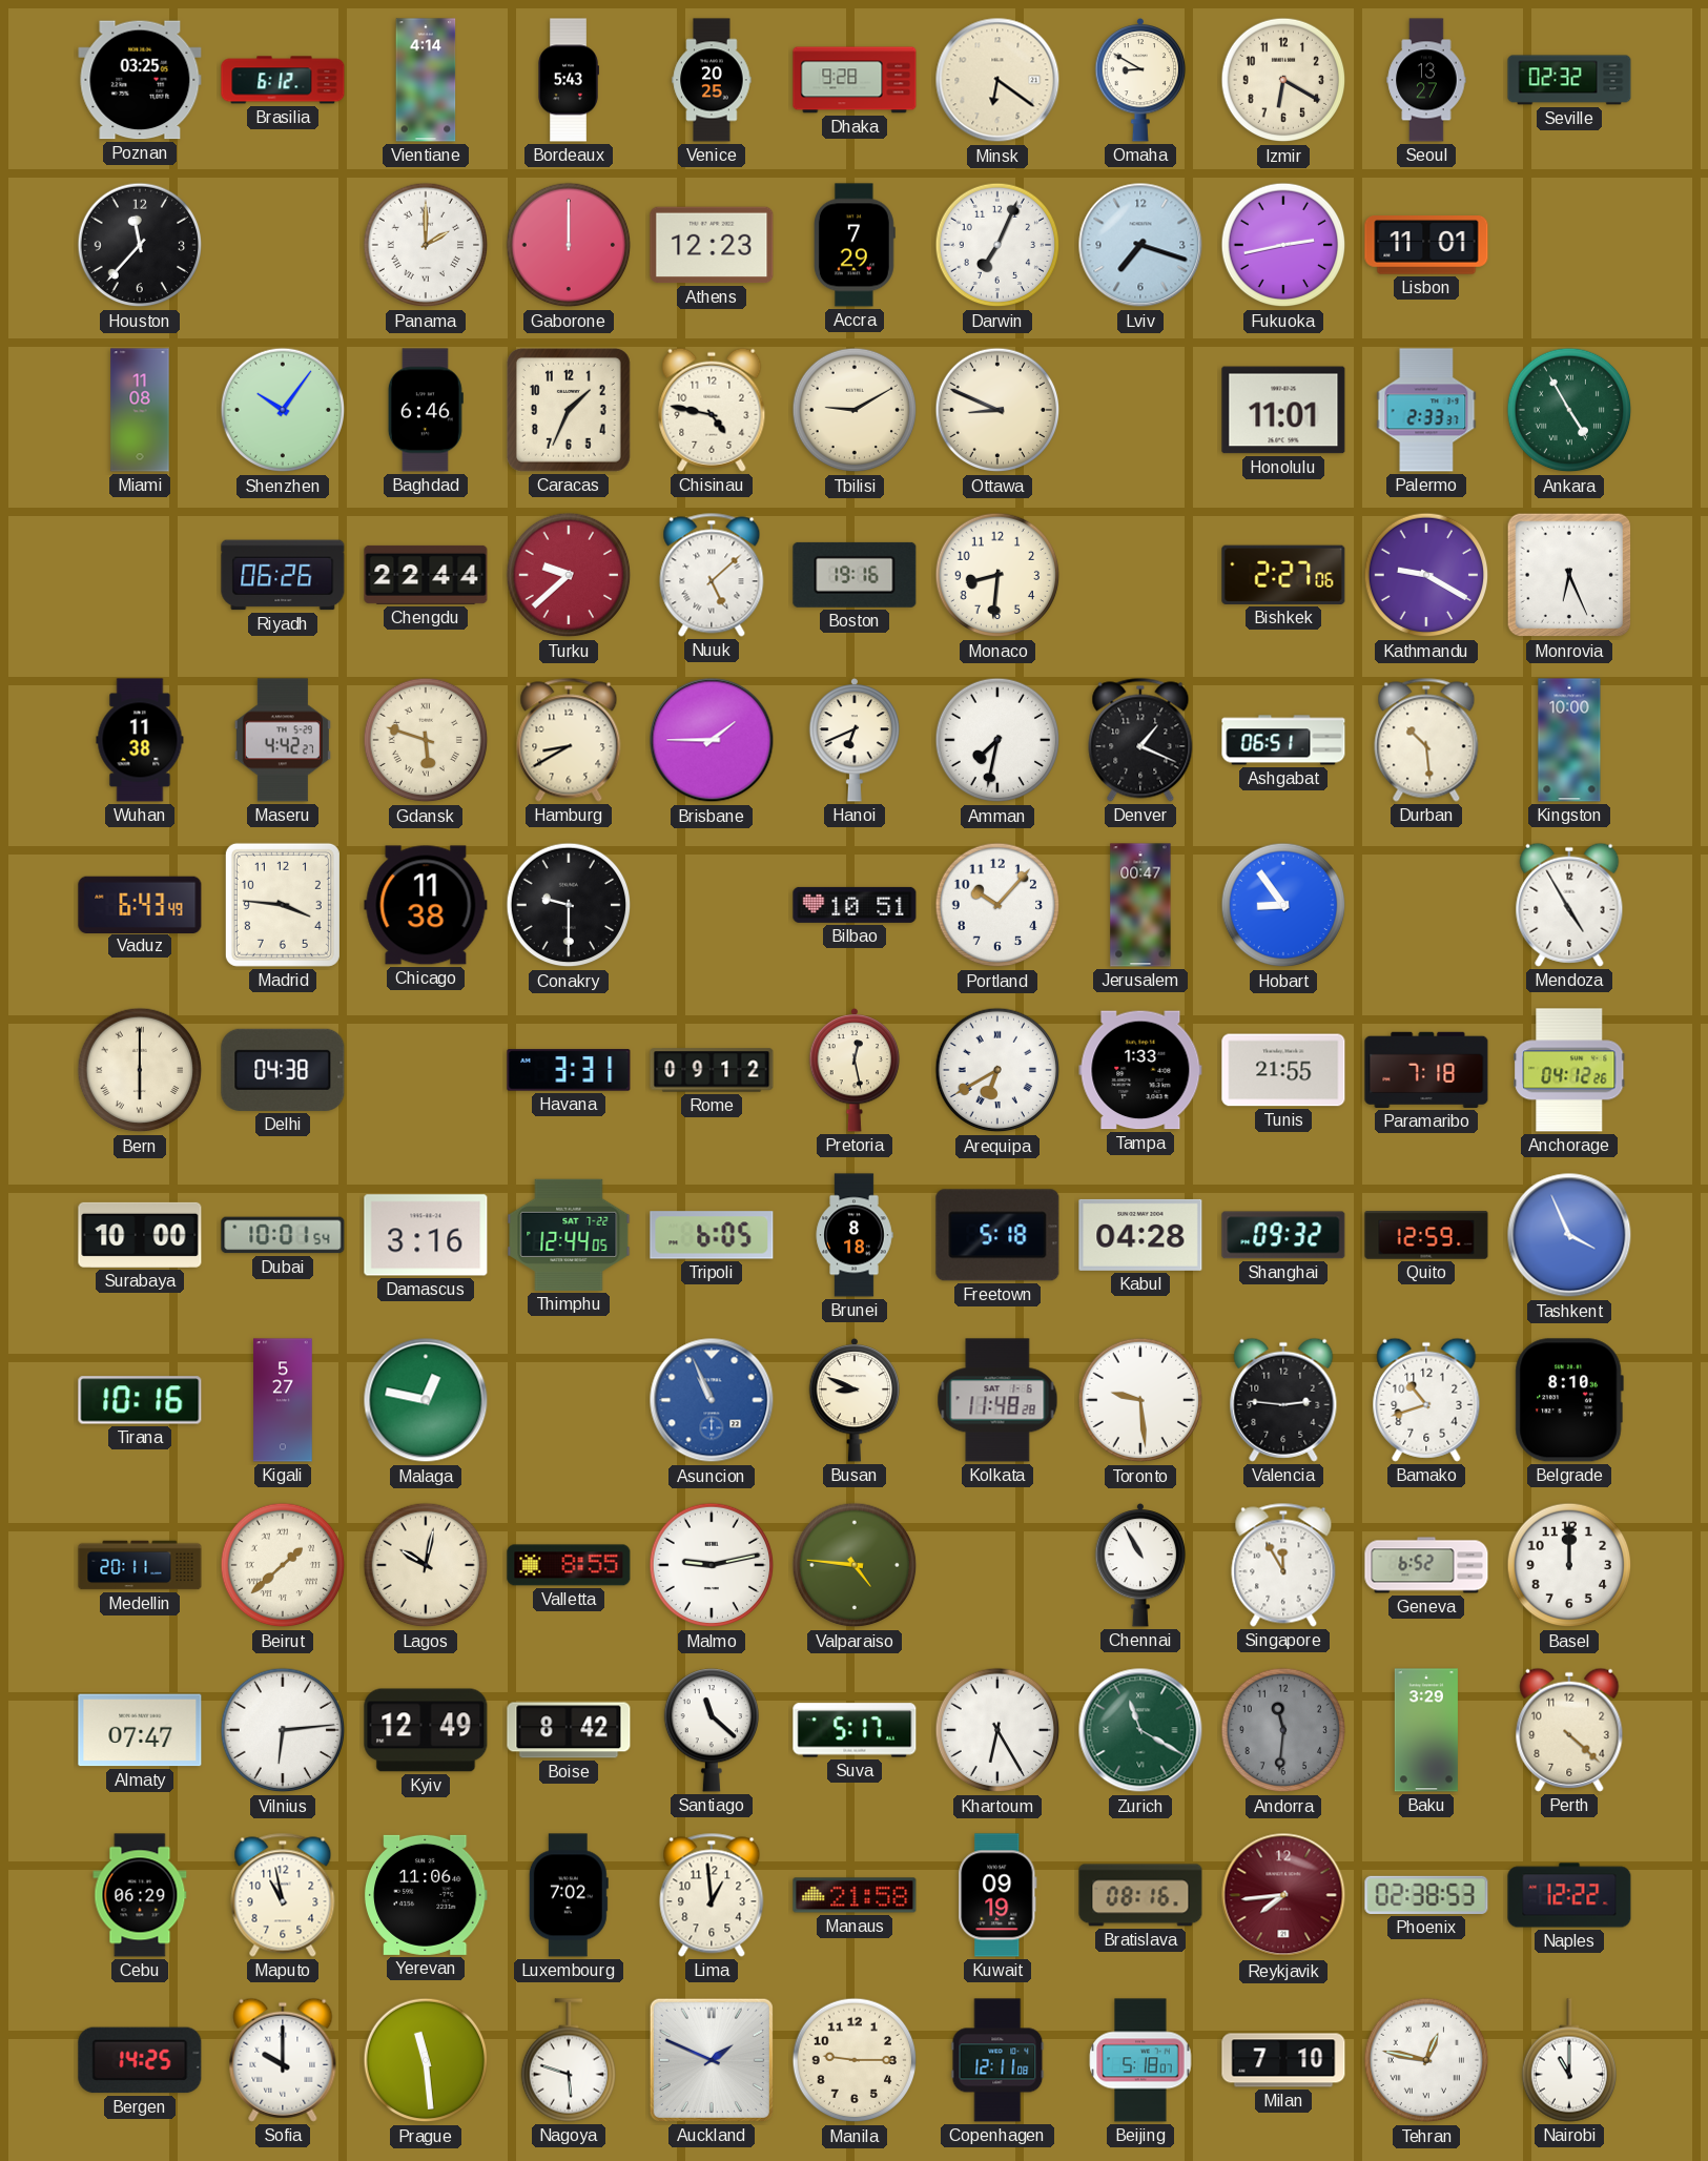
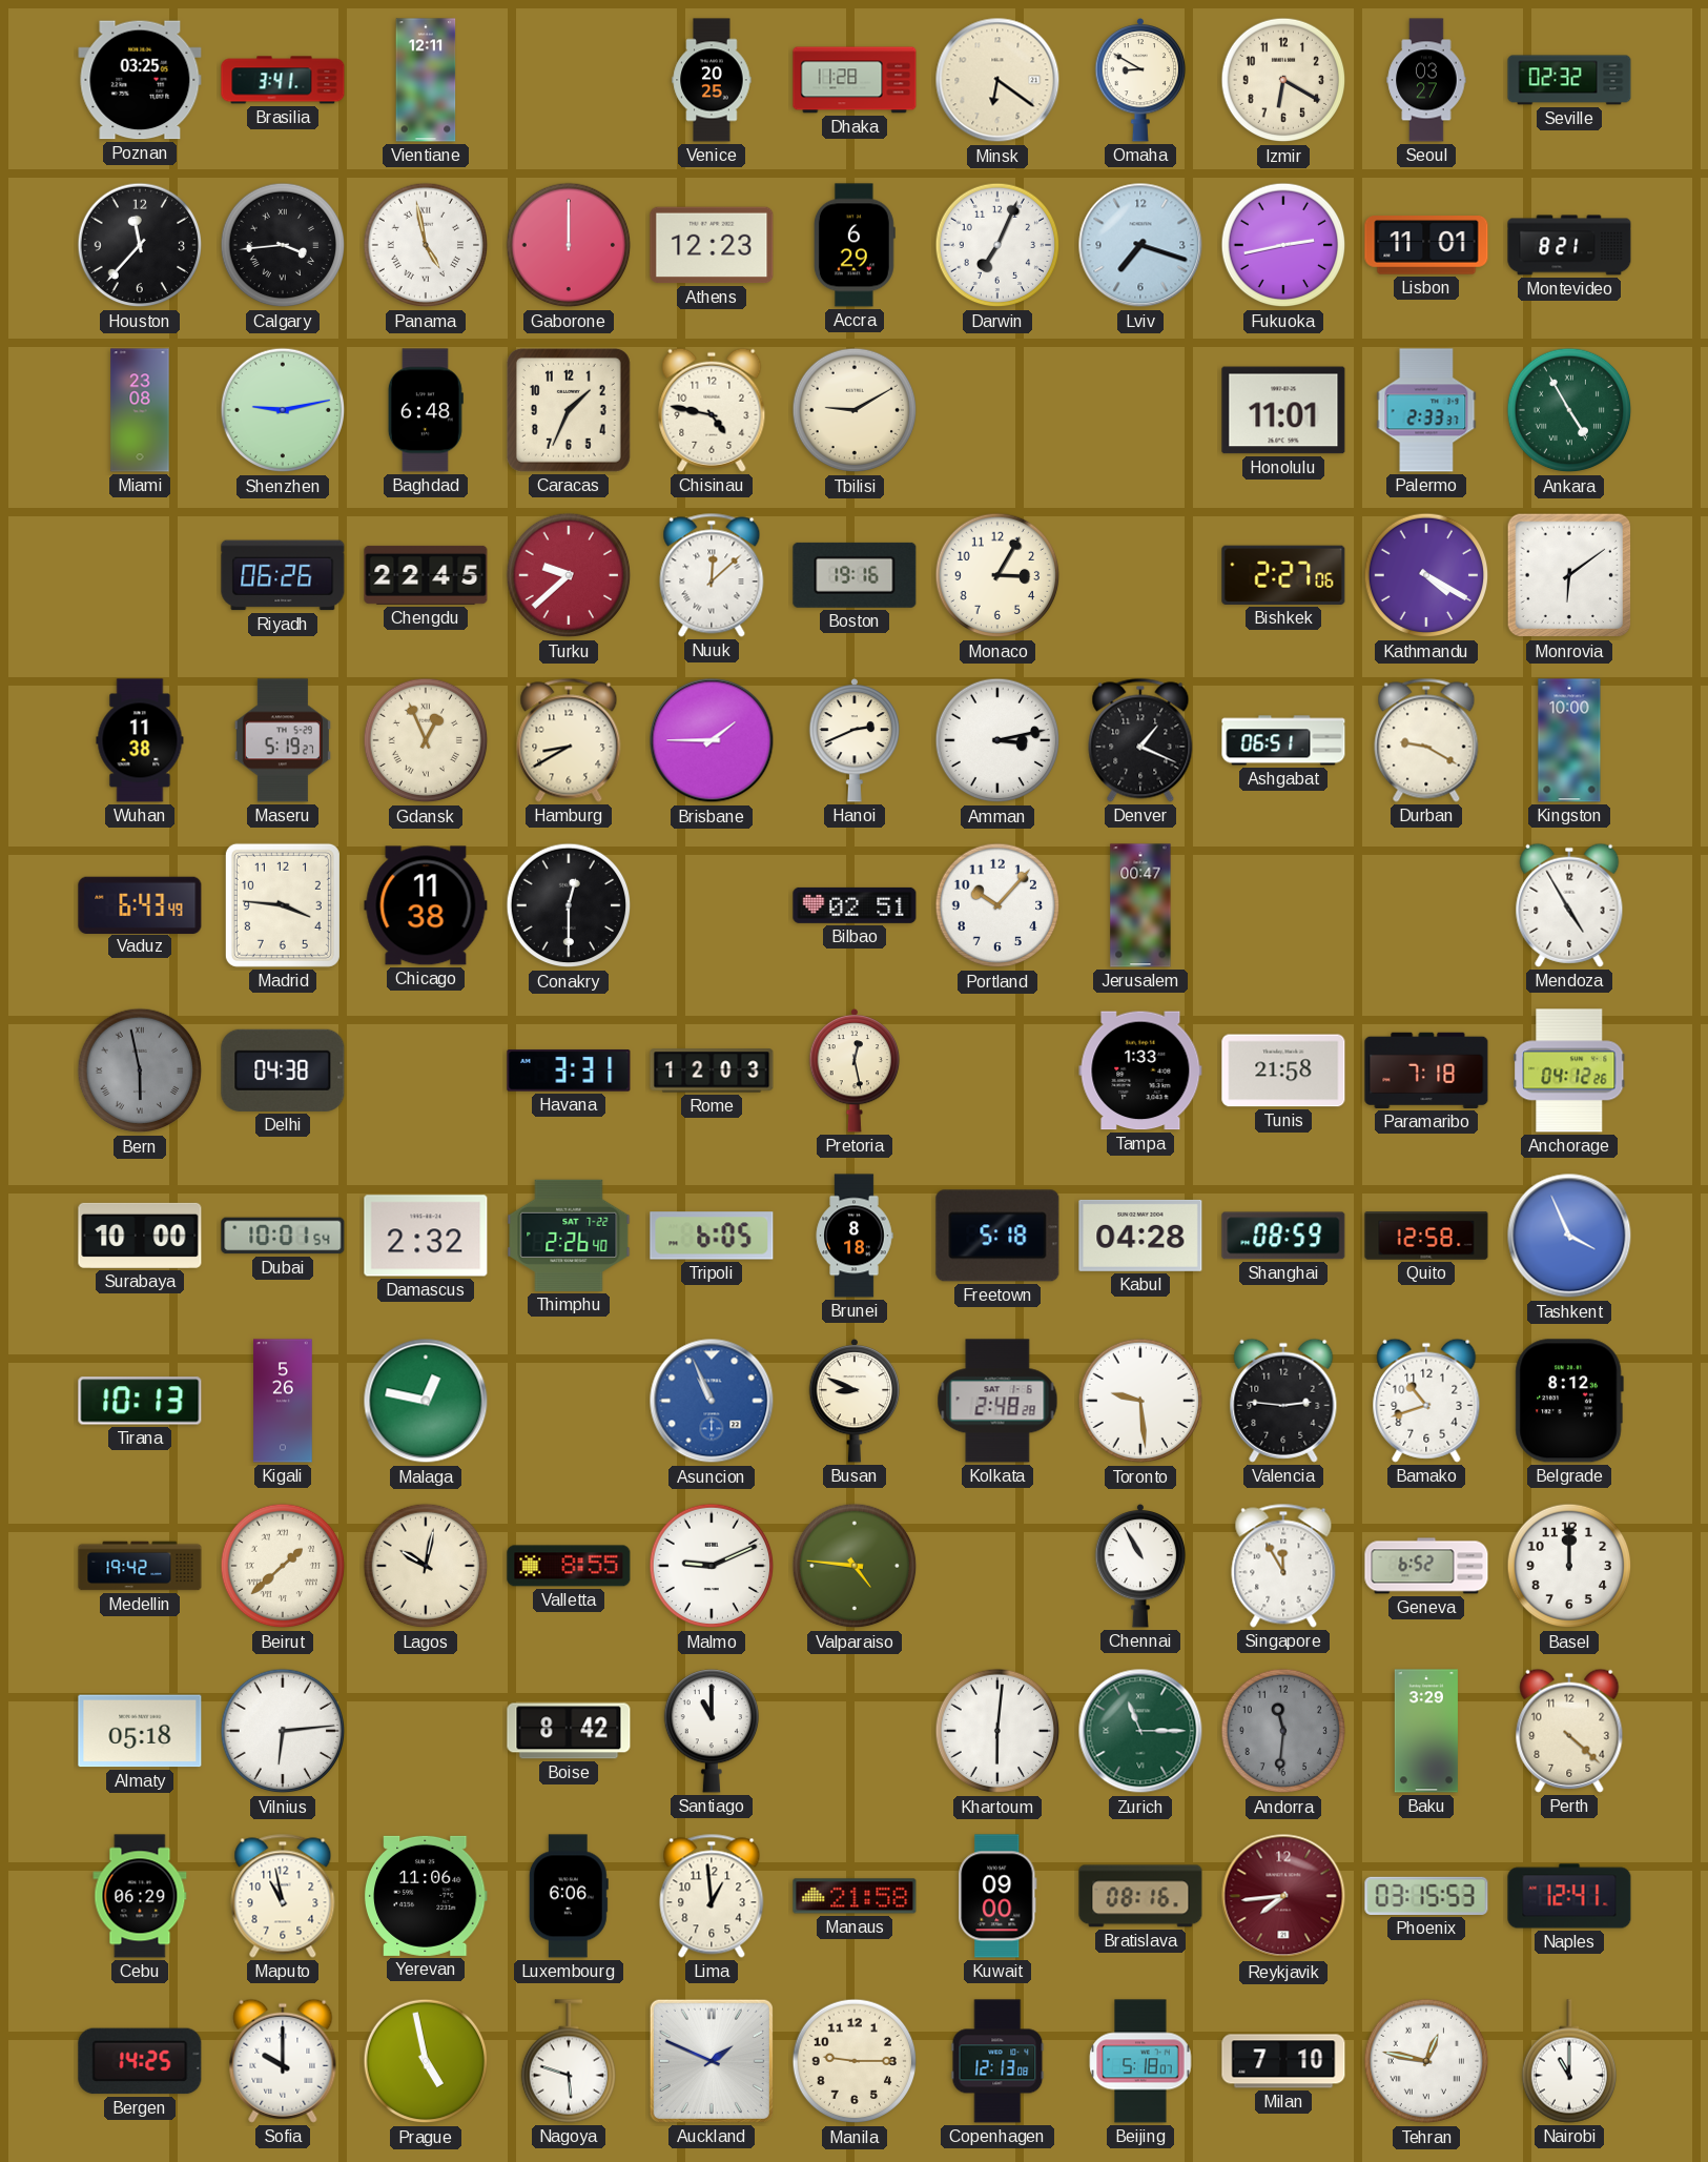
Brasilia: 6:12 -> 3:41 (283, 80)
Vientiane: 4:14 -> 12:11 (426, 80)
Bordeaux: 5:43 -> none (569, 80)
Dhaka: 9:28 -> 11:28 (855, 80)
Seoul: 13:27 -> 03:27 (1426, 80)
Calgary: none -> 3:44 (283, 245)
Panama: 2:00 -> 4:58 (426, 245)
Accra: 7:29 -> 6:29 (855, 245)
Montevideo: none -> 8:21 (1569, 245)
Miami: 11:08 -> 23:08 (140, 410)
Shenzhen: 10:06 -> 9:13 (283, 410)
Baghdad: 6:46 -> 6:48 (426, 410)
Ottawa: 8:49 -> none (997, 410)
Chengdu: 22:44 -> 22:45 (426, 575)
Nuuk: 5:08 -> 12:08 (712, 575)
Monaco: 8:31 -> 3:05 (997, 575)
Kathmandu: 9:20 -> 4:20 (1426, 575)
Monrovia: 6:26 -> 6:09 (1569, 575)
Maseru: 4:42 -> 5:19 (283, 740)
Gdansk: 5:48 -> 12:56 (426, 740)
Hanoi: 6:41 -> 2:41 (855, 740)
Amman: 7:32 -> 3:13 (997, 740)
Durban: 10:29 -> 9:20 (1426, 740)
Conakry: 9:30 -> 12:30 (569, 905)
Bilbao: 10:51 -> 02:51 (855, 905)
Hobart: 8:54 -> none (1283, 905)
Bern: 6:00 -> 5:58 (140, 1070)
Bern dial: cream -> grey (140, 1070)
Rome: 09:12 -> 12:03 (712, 1070)
Arequipa: 6:40 -> none (997, 1070)
Tunis: 21:55 -> 21:58 (1283, 1070)
Damascus: 3:16 -> 2:32 (426, 1236)
Thimphu: 12:44 -> 2:26 (569, 1236)
Shanghai: 09:32 -> 08:59 (1283, 1236)
Quito: 12:59 -> 12:58 (1426, 1236)
Tirana: 10:16 -> 10:13 (140, 1401)
Kigali: 5:27 -> 5:26 (283, 1401)
Kolkata: 11:48 -> 2:48 (997, 1401)
Belgrade: 8:10 -> 8:12 (1569, 1401)
Medellin: 20:11 -> 19:42 (140, 1566)
Malmo: 9:13 -> 9:11 (712, 1566)
Almaty: 07:47 -> 05:18 (140, 1731)
Kyiv: 12:49 -> none (426, 1730)
Santiago: 11:22 -> 11:00 (711, 1731)
Suva: 5:17 -> none (855, 1730)
Khartoum: 6:25 -> 6:01 (997, 1731)
Zurich: 11:20 -> 11:15 (1140, 1731)
Luxembourg: 7:02 -> 6:06 (569, 1896)
Kuwait: 09:19 -> 09:00 (997, 1896)
Phoenix: 02:38 -> 03:15 (1426, 1896)
Naples: 12:22 -> 12:41 (1569, 1896)
Prague: 11:29 -> 4:58 (426, 2061)
Copenhagen: 12:11 -> 12:13 (997, 2061)
